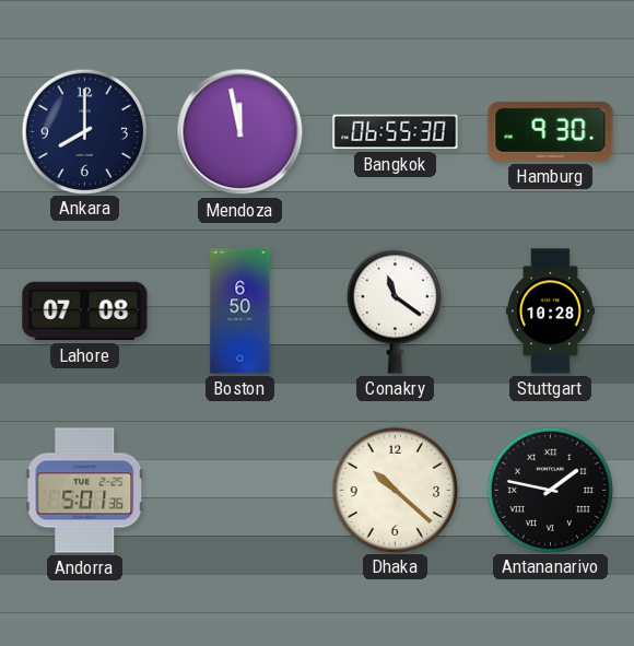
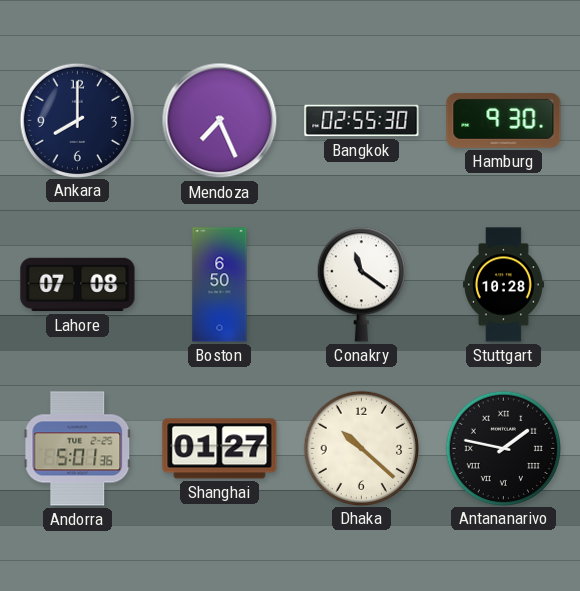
Mendoza: 11:58 -> 7:26 (220, 121)
Bangkok: 06:55 -> 02:55 (362, 121)
Shanghai: none -> 01:27 (220, 449)
